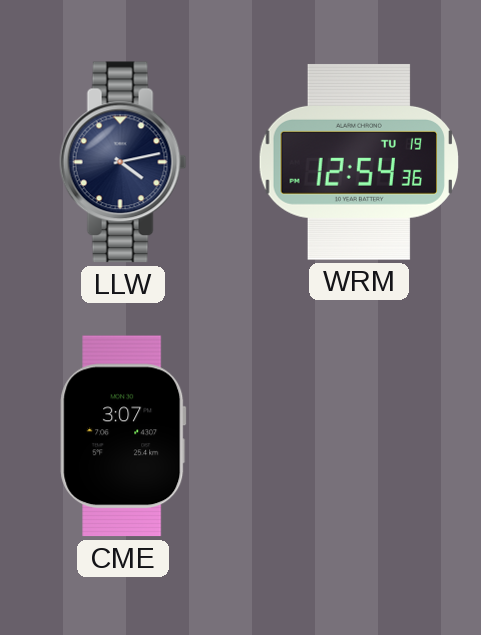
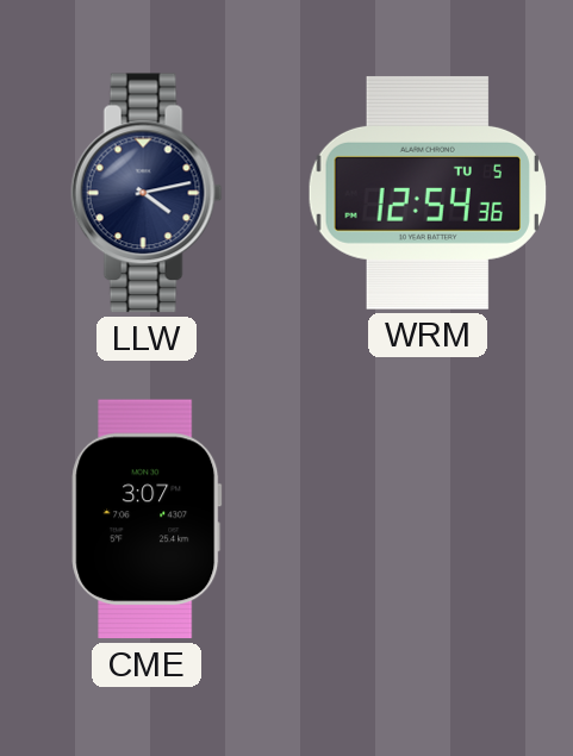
WRM date: TU 19 -> TU 5 (428, 193)
